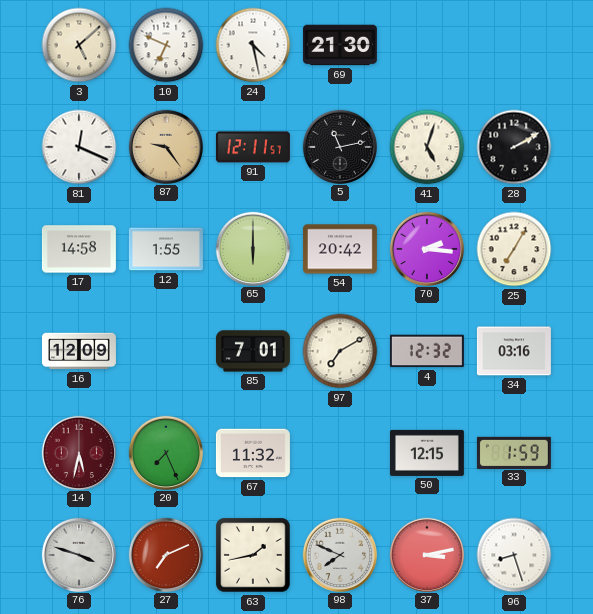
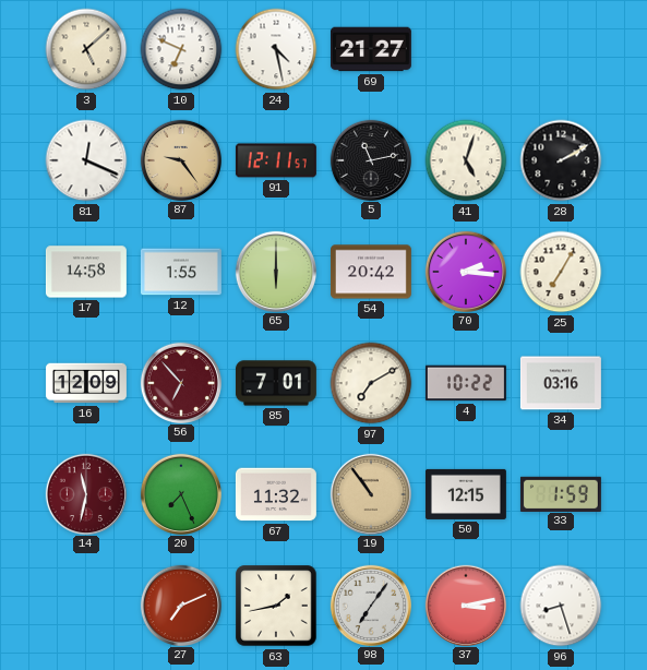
69: 21:30 -> 21:27 (371, 49)
56: none -> 6:53 (180, 382)
4: 12:32 -> 10:22 (466, 383)
14: 5:32 -> 11:32 (85, 493)
19: none -> 10:54 (370, 493)
76: 3:48 -> none (78, 554)
98: 7:49 -> 7:06 (370, 605)
